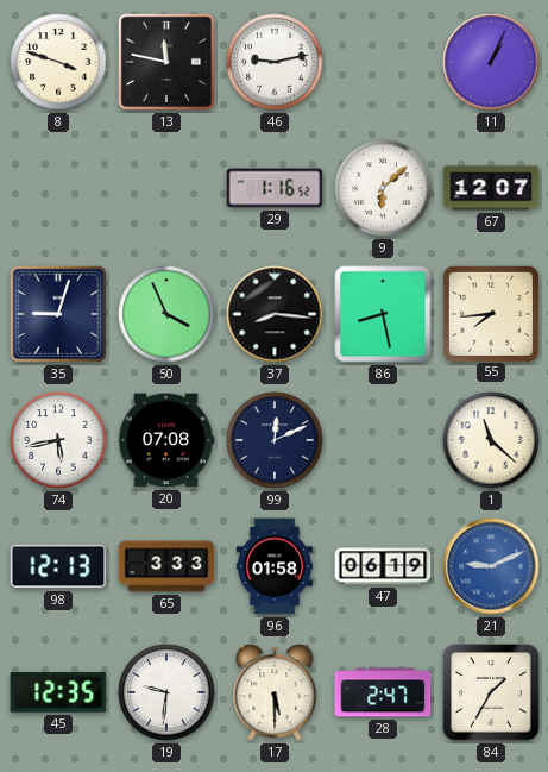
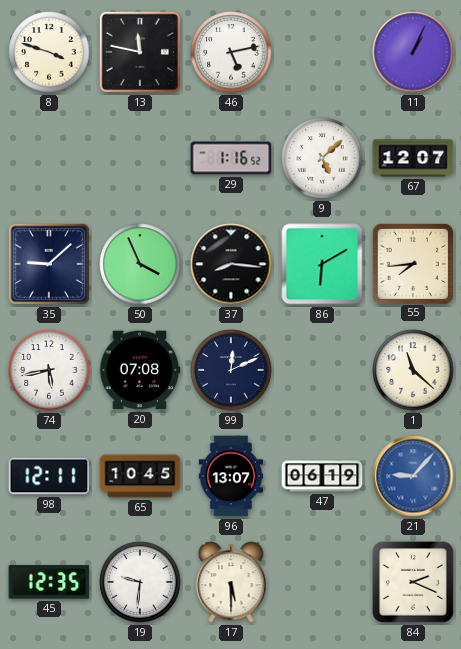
46: 9:13 -> 5:13 (231, 52)
9: 6:08 -> 5:08 (322, 158)
35: 9:03 -> 9:08 (49, 264)
86: 8:28 -> 6:10 (322, 264)
98: 12:13 -> 12:11 (49, 476)
65: 3:33 -> 10:45 (140, 476)
96: 01:58 -> 13:07 (230, 476)
21: 9:11 -> 9:07 (413, 476)
28: 2:47 -> none (383, 692)
84: 1:35 -> 2:19 (414, 583)
